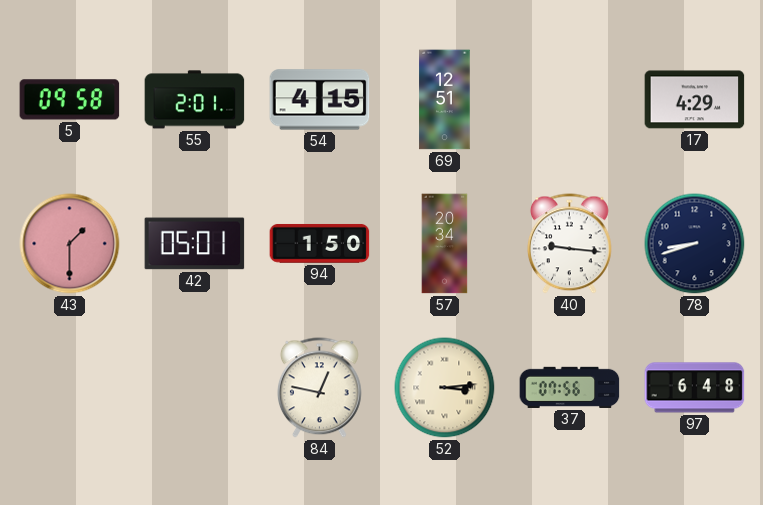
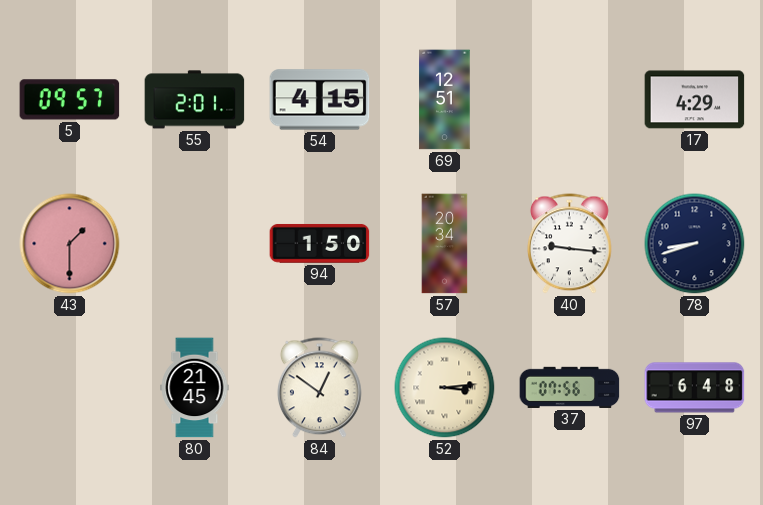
5: 09:58 -> 09:57 (70, 100)
42: 05:01 -> none (195, 244)
80: none -> 21:45 (195, 388)
84: 12:47 -> 12:51 (319, 388)
